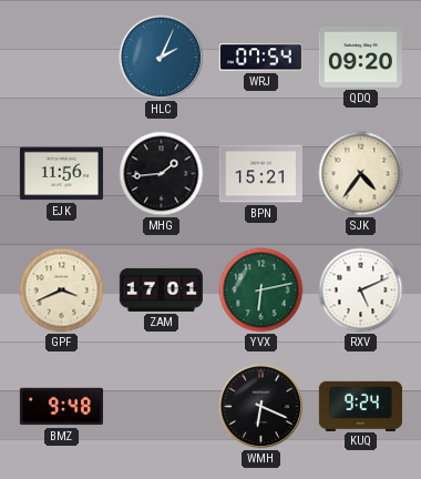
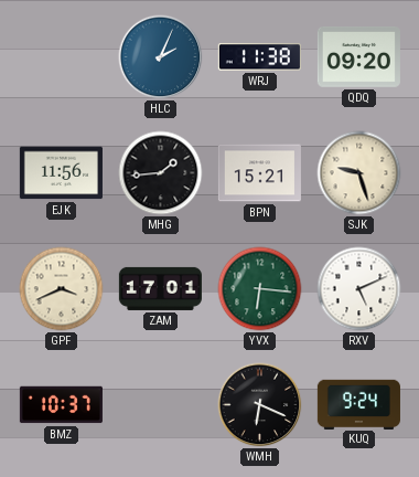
WRJ: 07:54 -> 11:38 (259, 57)
SJK: 4:36 -> 9:27 (359, 173)
YVX: 6:13 -> 6:16 (260, 289)
BMZ: 9:48 -> 10:37 (61, 405)
